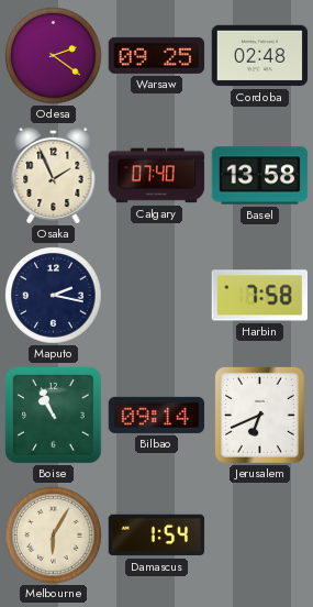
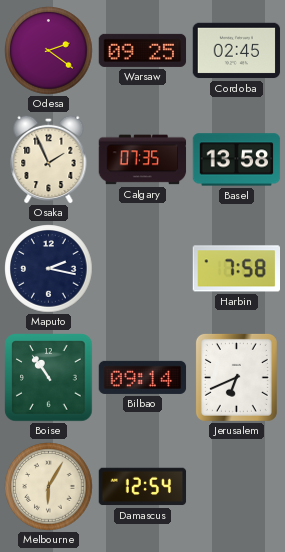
Cordoba: 02:48 -> 02:45 (237, 51)
Calgary: 07:40 -> 07:35 (143, 160)
Boise: 10:56 -> 10:54 (49, 378)
Damascus: 1:54 -> 12:54 (143, 487)
